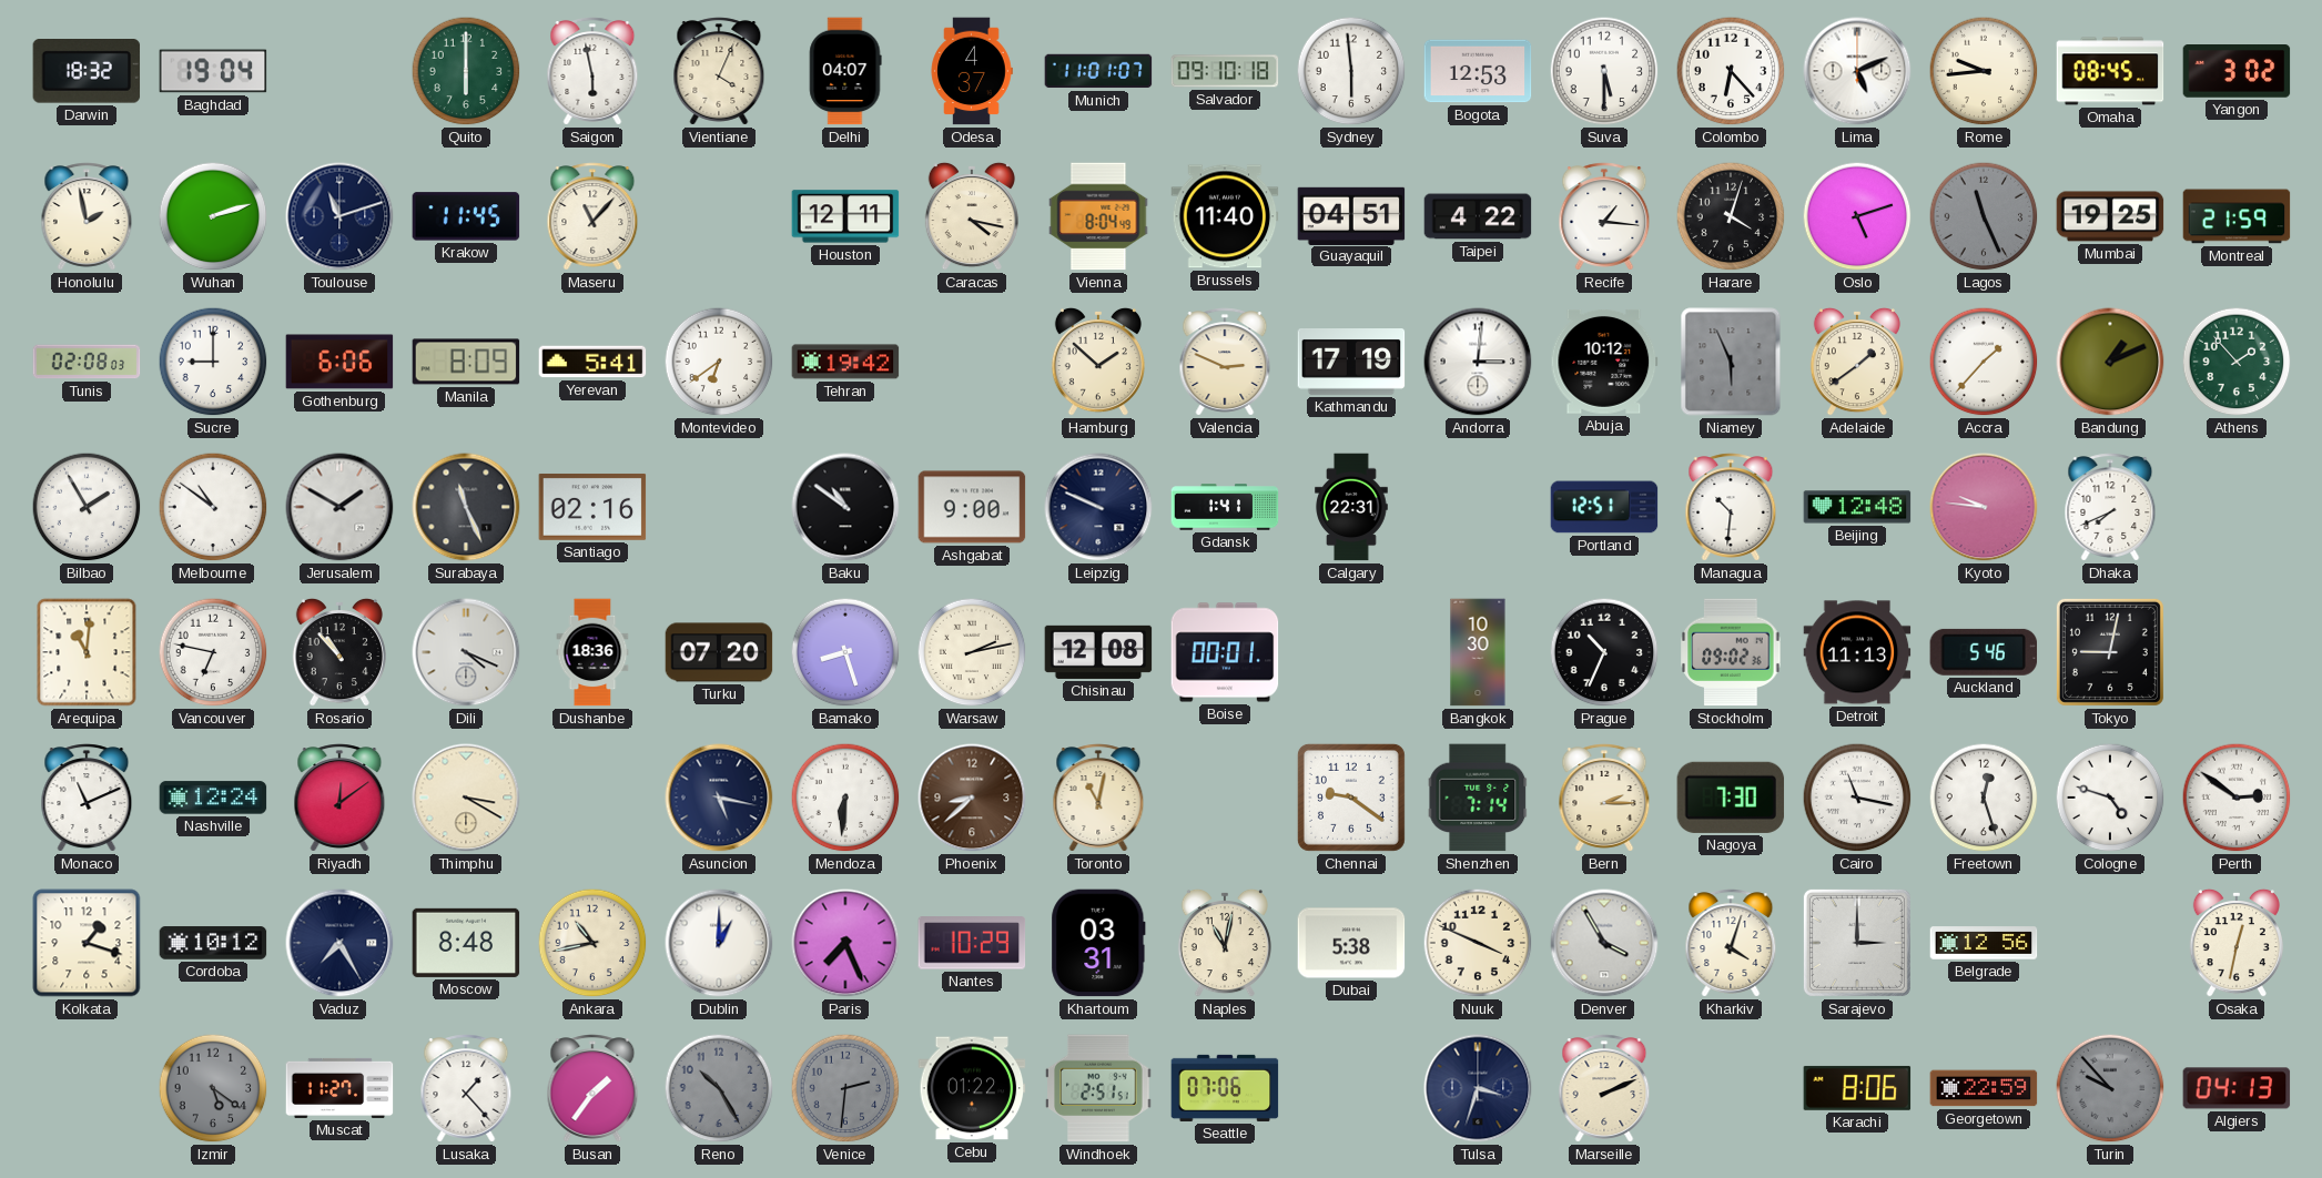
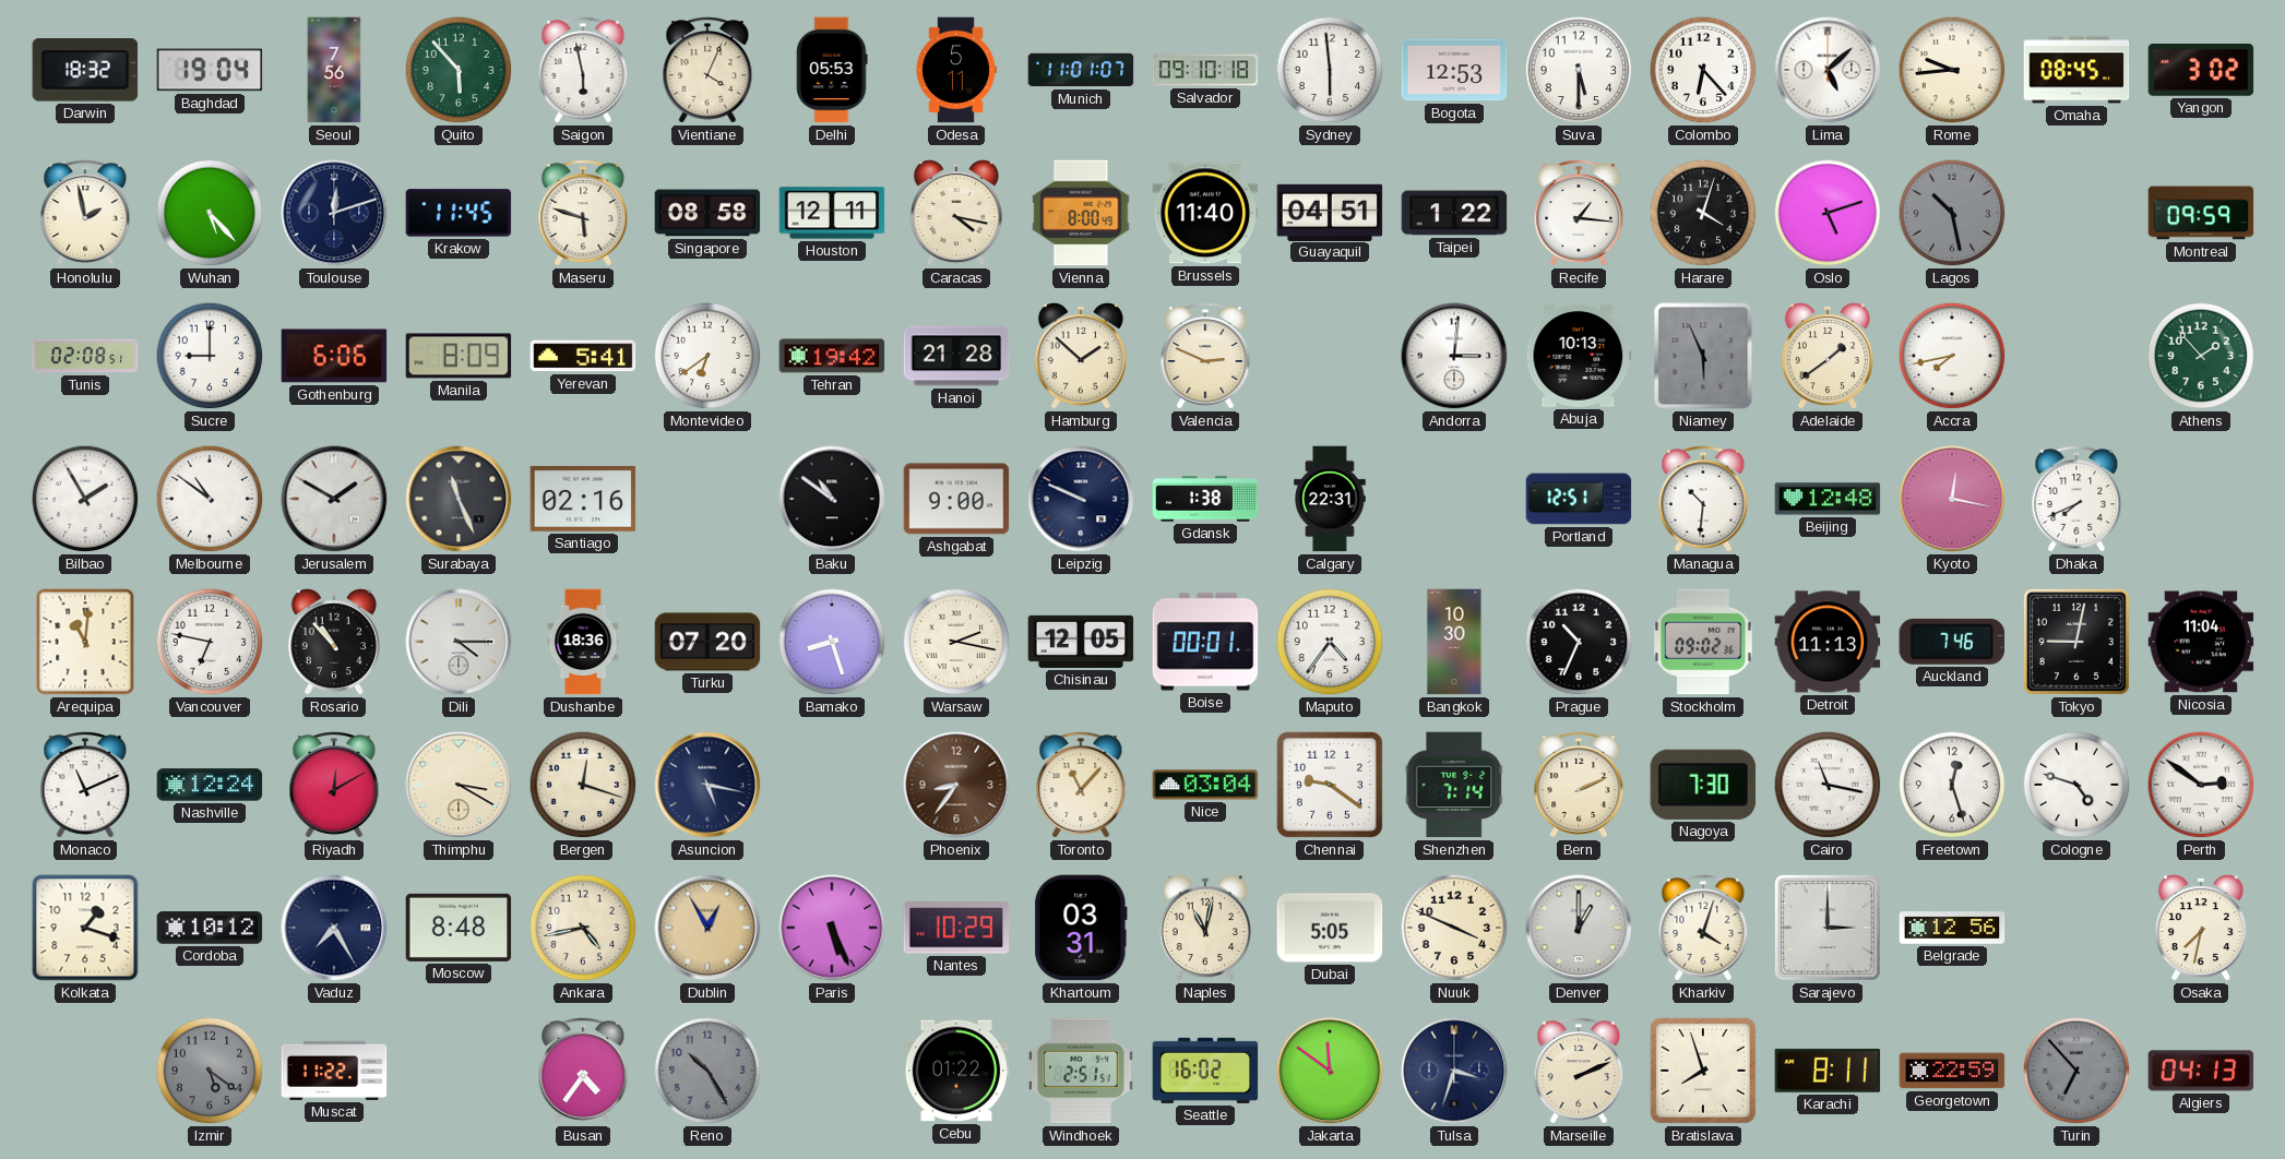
Seoul: none -> 7:56 (334, 70)
Quito: 6:00 -> 5:53 (459, 70)
Delhi: 04:07 -> 05:53 (832, 70)
Odesa: 4:37 -> 5:11 (956, 70)
Lima: 5:11 -> 5:08 (1828, 70)
Wuhan: 2:12 -> 5:23 (210, 213)
Toulouse: 11:12 -> 12:12 (334, 213)
Maseru: 11:07 -> 5:48 (583, 213)
Singapore: none -> 08:58 (707, 213)
Vienna: 8:04 -> 8:00 (1081, 213)
Taipei: 4:22 -> 1:22 (1454, 213)
Lagos: 11:26 -> 10:28 (1952, 213)
Mumbai: 19:25 -> none (2110, 216)
Montreal: 21:59 -> 09:59 (2201, 213)
Tunis: 02:08:03 -> 02:08:51 (85, 356)
Hanoi: none -> 21:28 (956, 356)
Kathmandu: 17:19 -> none (1351, 363)
Abuja: 10:12 -> 10:13 (1579, 356)
Accra: 1:37 -> 7:43 (1952, 356)
Bandung: 1:11 -> none (2110, 362)
Gdansk: 1:41 -> 1:38 (1205, 499)
Kyoto: 9:46 -> 12:17 (1952, 499)
Dili: 4:19 -> 4:15 (459, 642)
Warsaw: 2:13 -> 2:17 (956, 642)
Chisinau: 12:08 -> 12:05 (1081, 642)
Maputo: none -> 4:36 (1330, 642)
Auckland: 5:46 -> 7:46 (1952, 642)
Nicosia: none -> 11:04 (2201, 642)
Riyadh: 12:09 -> 12:10 (334, 785)
Bergen: none -> 12:18 (583, 785)
Mendoza: 6:31 -> none (845, 798)
Phoenix: 8:38 -> 8:36 (956, 785)
Toronto: 11:02 -> 11:07 (1081, 785)
Nice: none -> 03:04 (1205, 785)
Bern: 2:15 -> 2:11 (1579, 785)
Ankara: 10:43 -> 4:43 (583, 928)
Dublin: 1:00 -> 12:55 (707, 928)
Dublin dial: white -> champagne (707, 928)
Paris: 7:26 -> 5:26 (832, 928)
Dubai: 5:38 -> 5:05 (1330, 928)
Denver: 3:55 -> 1:00 (1579, 928)
Osaka: 12:32 -> 7:32 (2201, 928)
Muscat: 11:27 -> 11:22 (334, 1071)
Lusaka: 1:23 -> none (466, 1088)
Busan: 1:36 -> 4:36 (583, 1071)
Venice: 2:31 -> none (845, 1088)
Seattle: 07:06 -> 16:02 (1205, 1071)
Jakarta: none -> 11:51 (1330, 1071)
Bratislava: none -> 7:57 (1703, 1071)
Karachi: 8:06 -> 8:11 (1828, 1071)
Turin: 9:53 -> 6:53 (2076, 1071)
